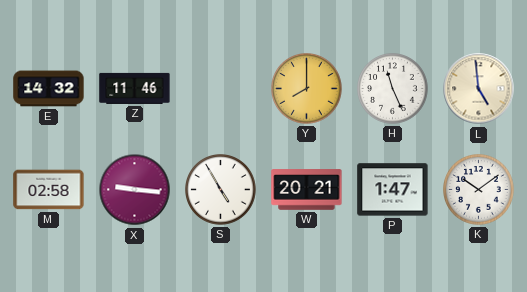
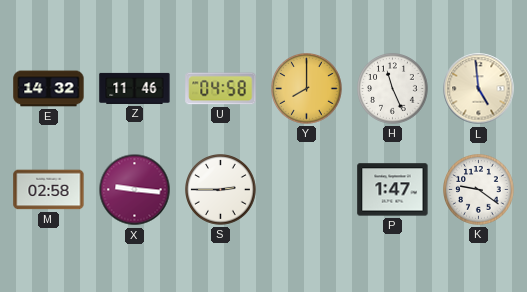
U: none -> 04:58 (221, 89)
S: 4:55 -> 2:45 (221, 190)
W: 20:21 -> none (307, 190)
K: 10:09 -> 9:21 (479, 190)
